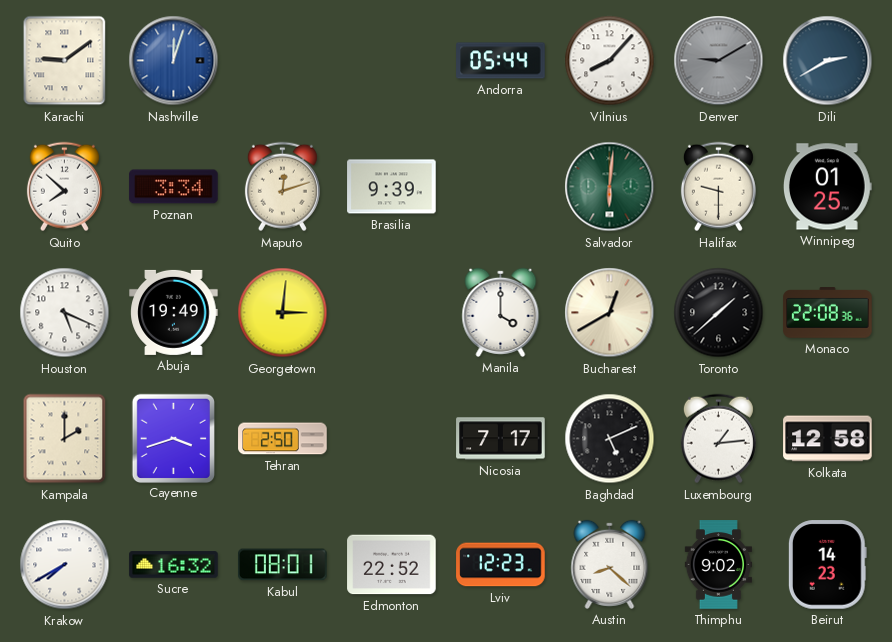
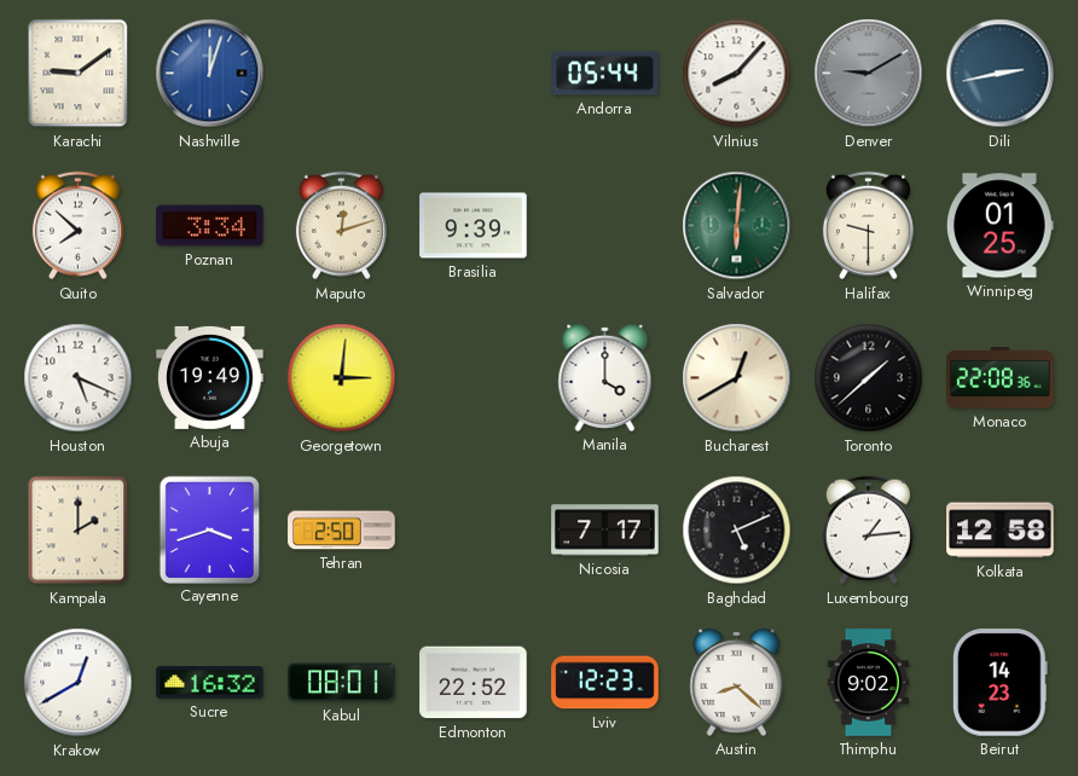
Dili: 2:40 -> 2:43 (1001, 74)
Krakow: 7:40 -> 12:40 (79, 683)
